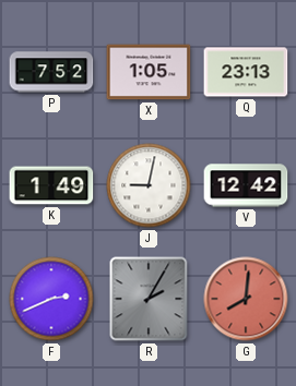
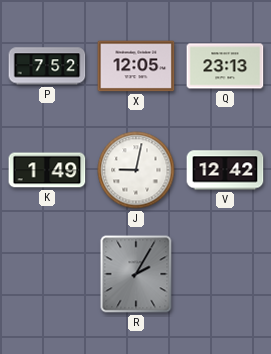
X: 1:05 -> 12:05 (136, 66)
F: 2:41 -> none (51, 299)
G: 8:01 -> none (246, 299)
